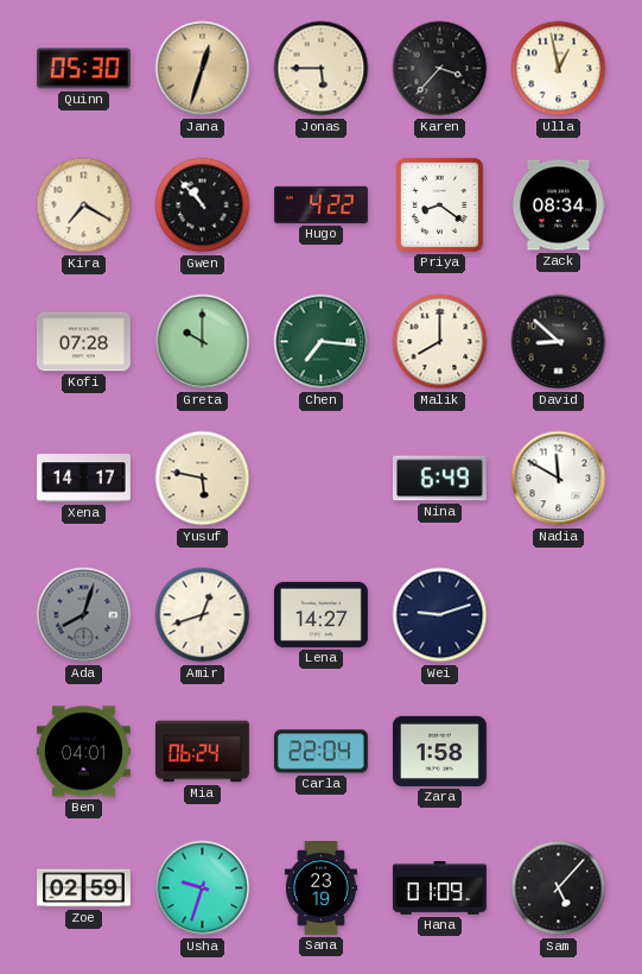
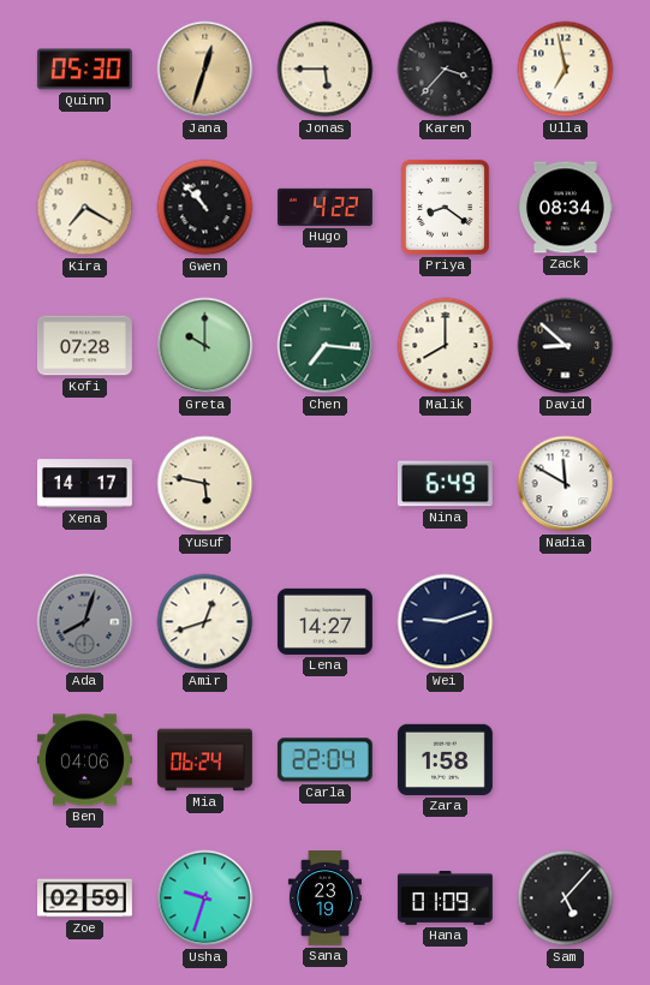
Ulla: 12:58 -> 6:58 (566, 70)
Ben: 04:01 -> 04:06 (84, 760)
